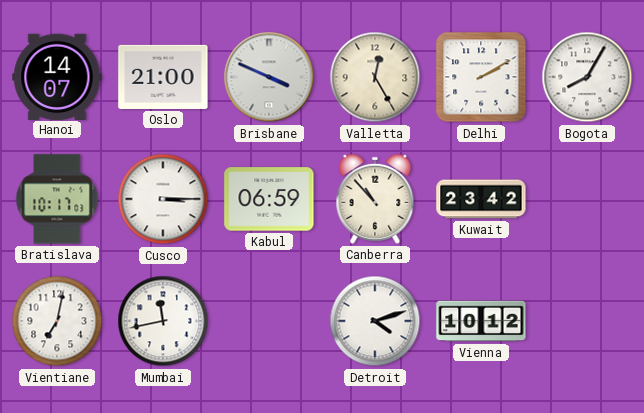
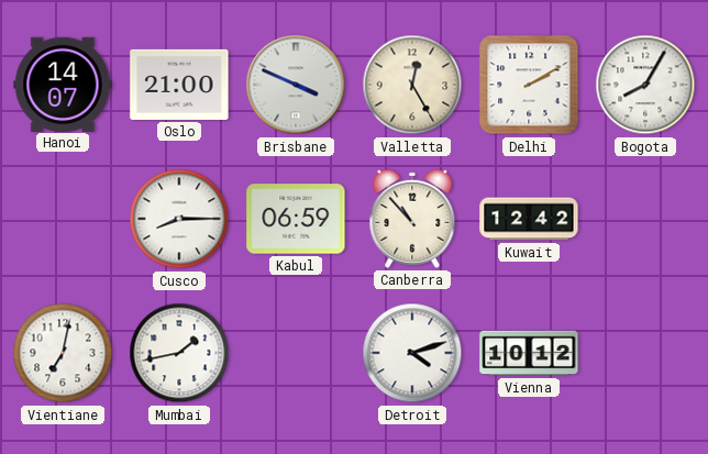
Bratislava: 10:17 -> none (57, 199)
Cusco: 3:15 -> 8:15 (179, 219)
Kuwait: 23:42 -> 12:42 (529, 219)
Mumbai: 11:43 -> 1:43 (179, 353)
